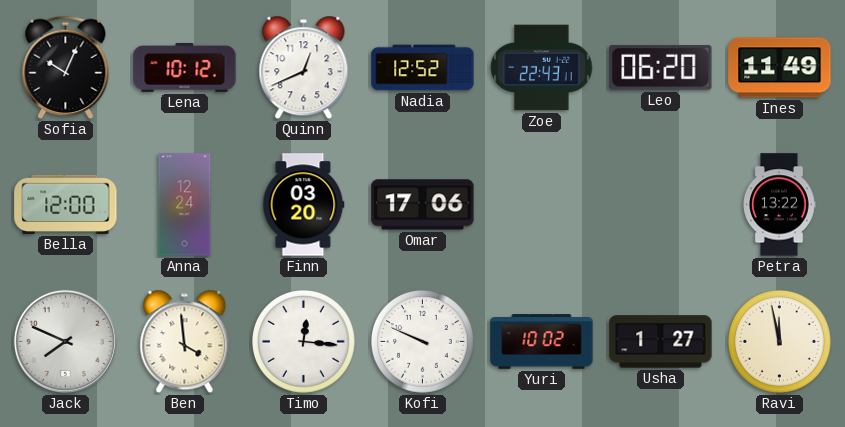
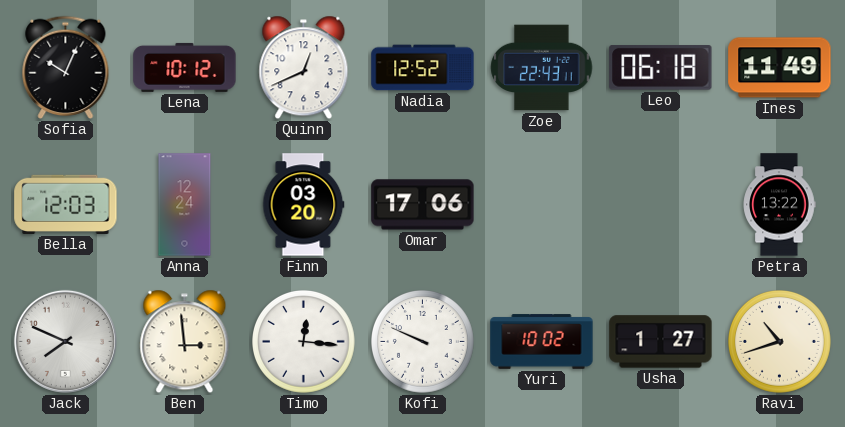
Leo: 06:20 -> 06:18 (661, 68)
Bella: 12:00 -> 12:03 (66, 204)
Ben: 3:59 -> 2:59 (185, 342)
Ravi: 11:58 -> 10:42 (780, 342)
